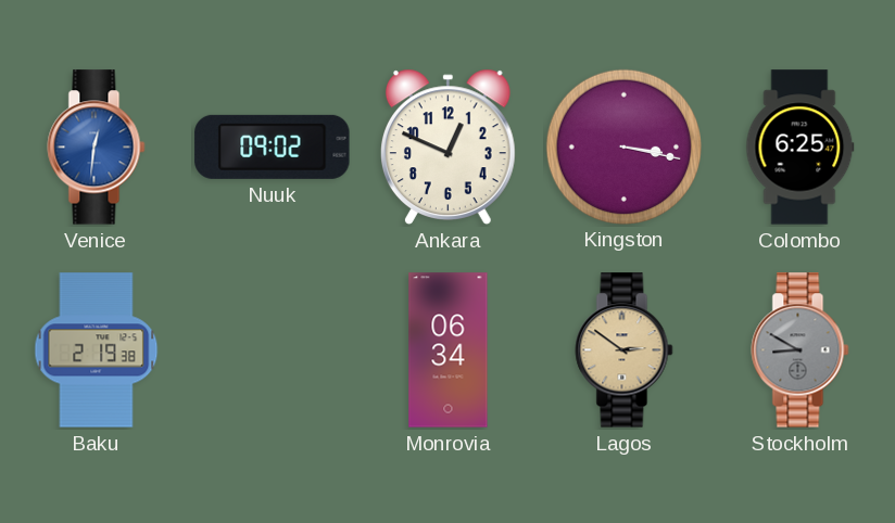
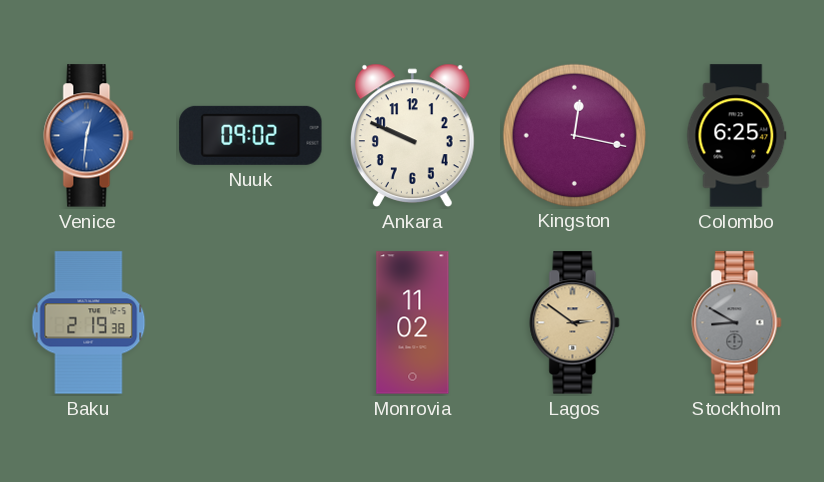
Ankara: 12:49 -> 9:49 (412, 135)
Kingston: 3:17 -> 12:17 (574, 135)
Monrovia: 06:34 -> 11:02 (413, 323)
